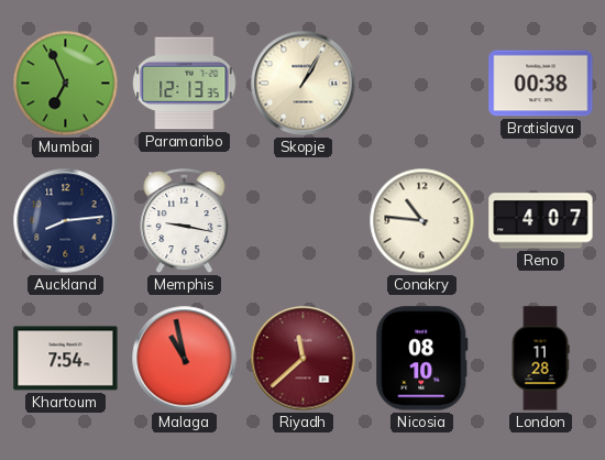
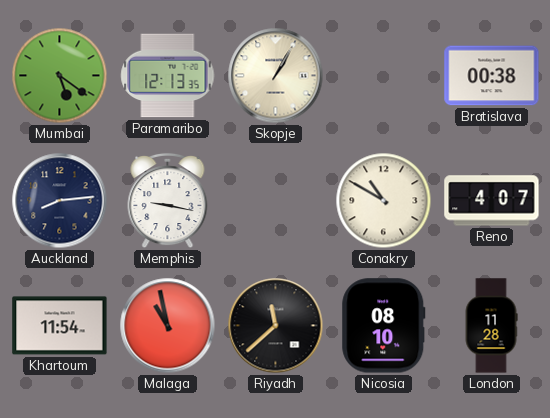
Mumbai: 6:56 -> 5:21 (60, 76)
Conakry: 10:46 -> 10:50 (384, 201)
Khartoum: 7:54 -> 11:54 (60, 326)
Riyadh dial: burgundy -> black (276, 326)
